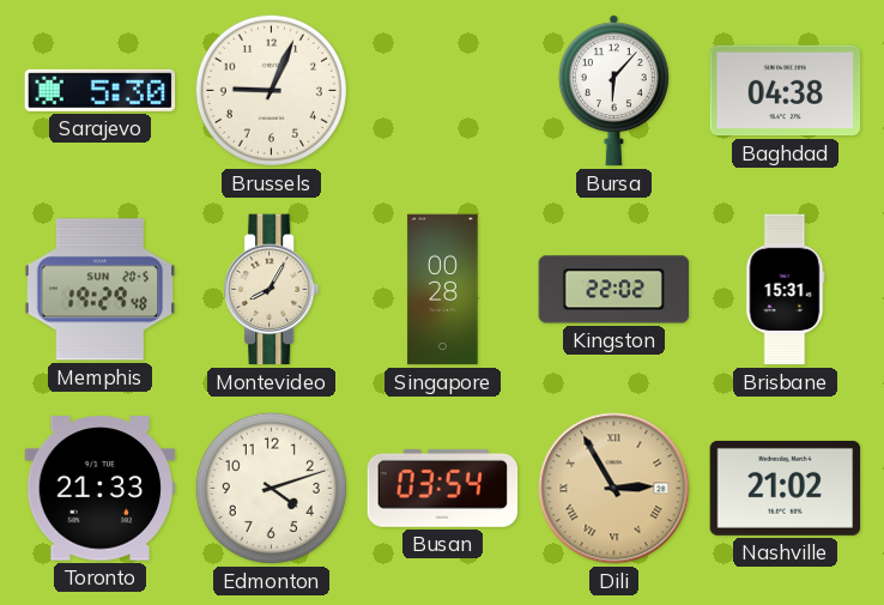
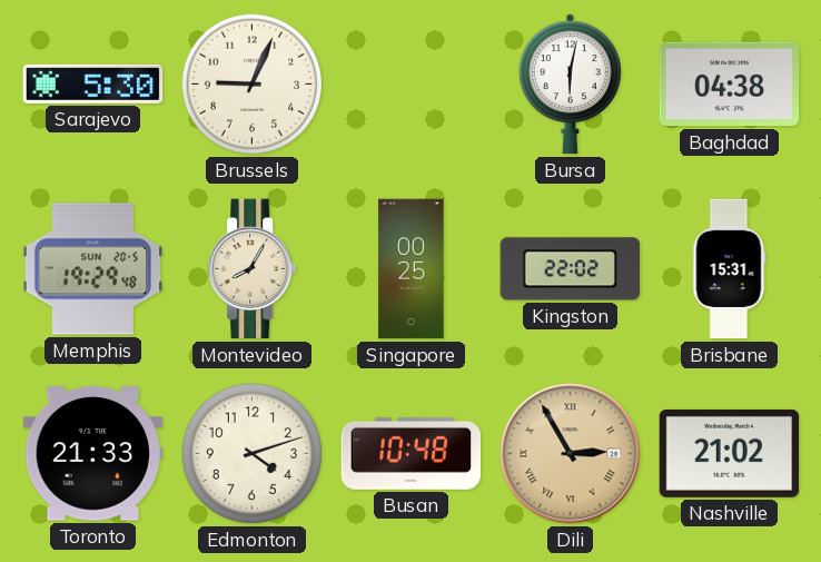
Bursa: 6:07 -> 6:02 (570, 85)
Singapore: 00:28 -> 00:25 (412, 269)
Busan: 03:54 -> 10:48 (412, 453)
